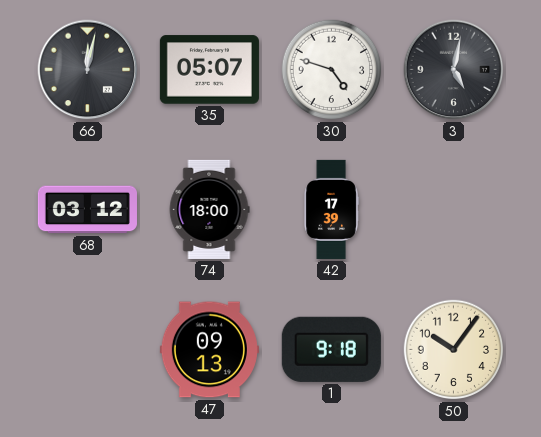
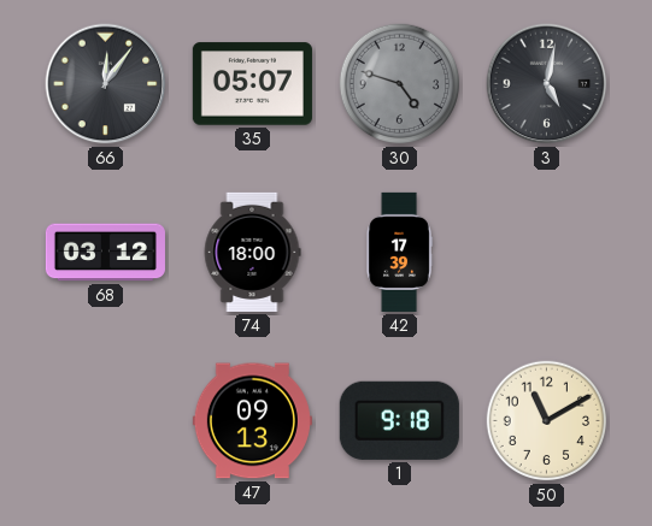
66: 12:02 -> 12:06 (106, 84)
30 dial: white -> grey (400, 84)
50: 10:06 -> 11:10 (547, 421)
